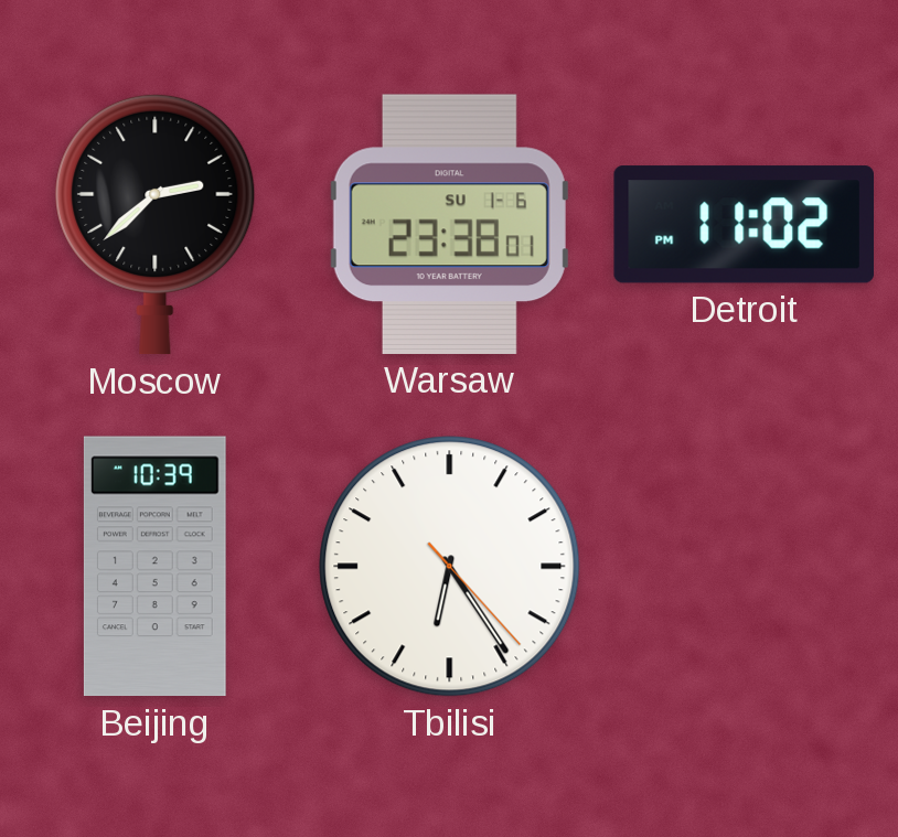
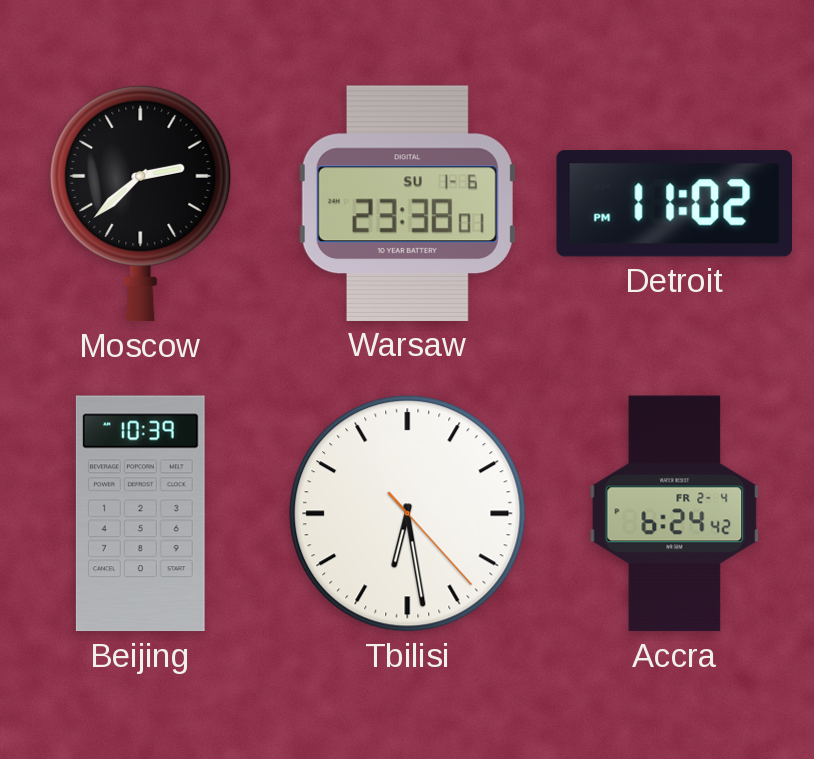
Tbilisi: 6:24 -> 6:28 (408, 514)
Accra: none -> 6:24 (675, 514)
